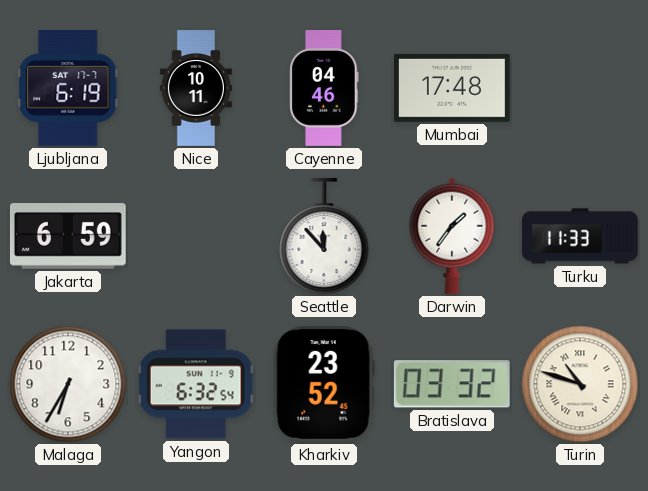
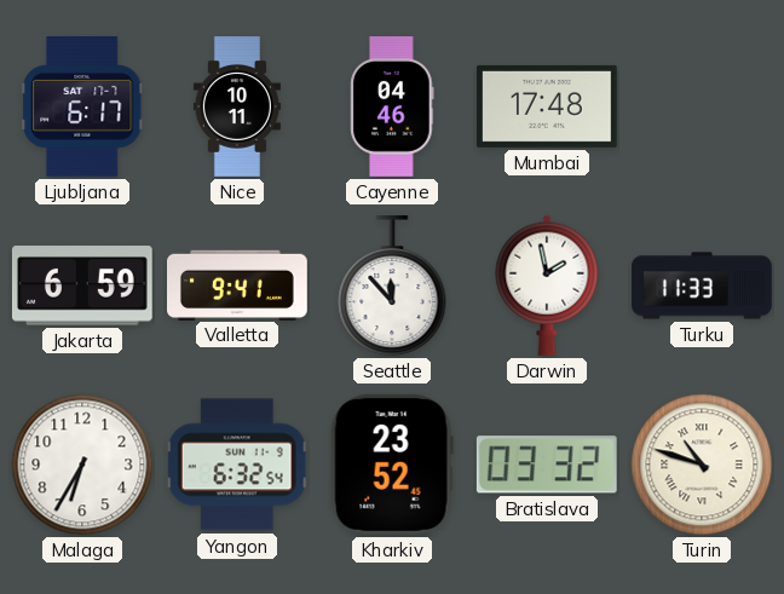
Ljubljana: 6:19 -> 6:17 (82, 108)
Valletta: none -> 9:41 (238, 284)
Darwin: 1:36 -> 1:58 (547, 286)
